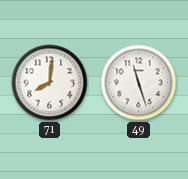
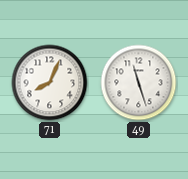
71: 8:01 -> 8:04 (50, 83)
